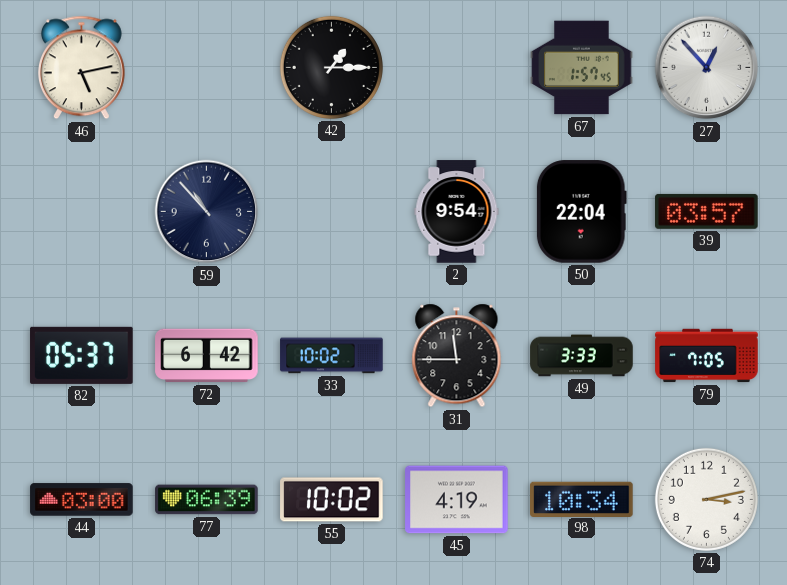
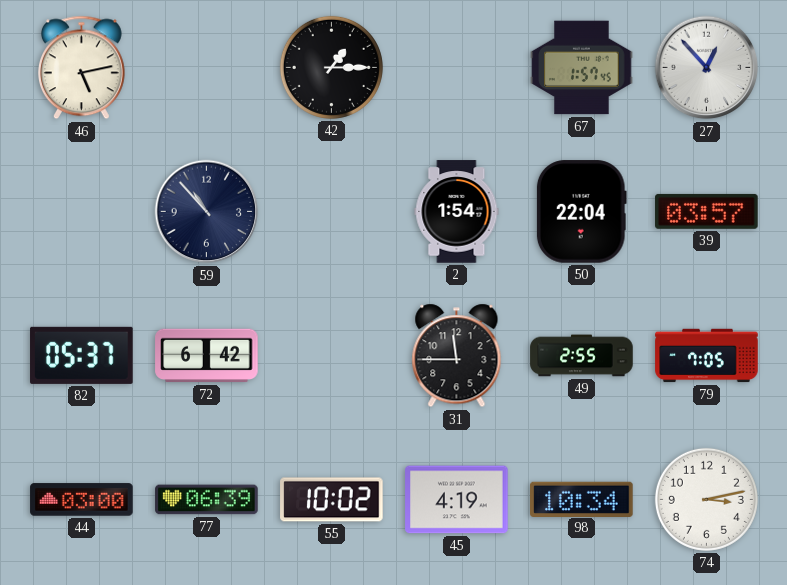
2: 9:54 -> 1:54 (457, 212)
33: 10:02 -> none (332, 356)
49: 3:33 -> 2:55 (582, 356)
